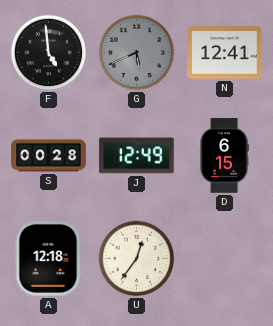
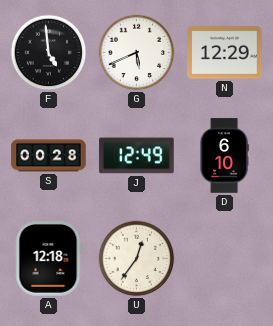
G dial: grey -> white (137, 53)
N: 12:41 -> 12:29 (225, 53)
D: 6:15 -> 6:10 (224, 156)
